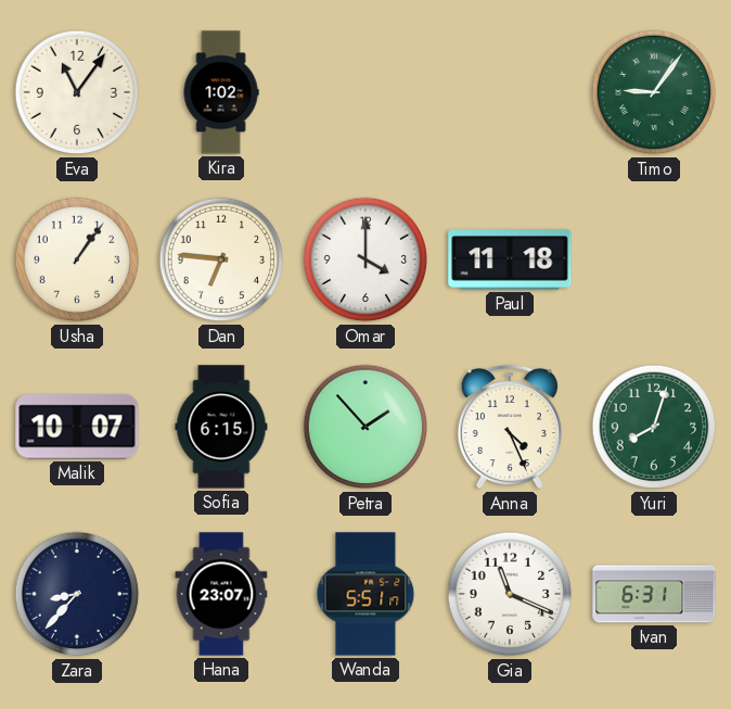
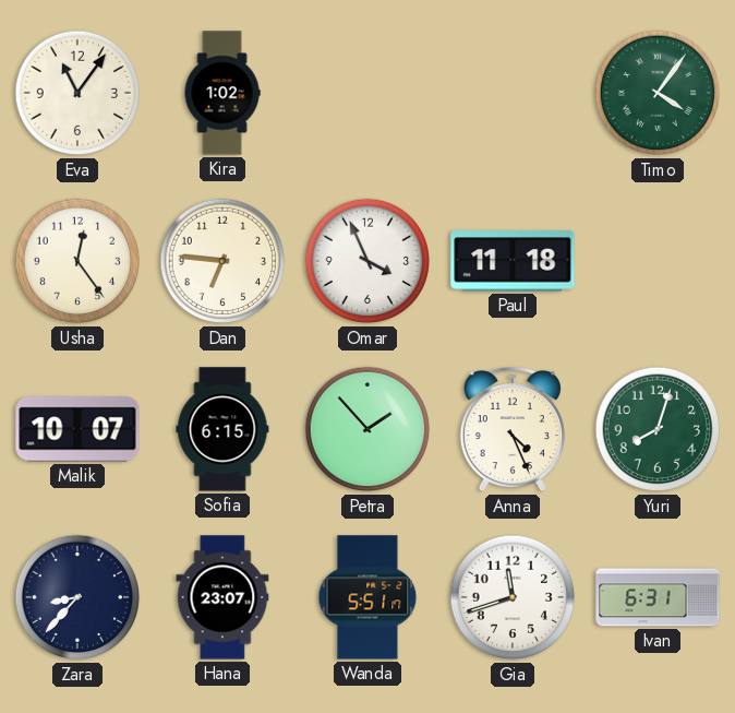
Timo: 9:06 -> 4:06 (658, 93)
Usha: 1:06 -> 12:24 (77, 261)
Omar: 4:00 -> 3:56 (367, 261)
Gia: 11:19 -> 11:42 (513, 597)
